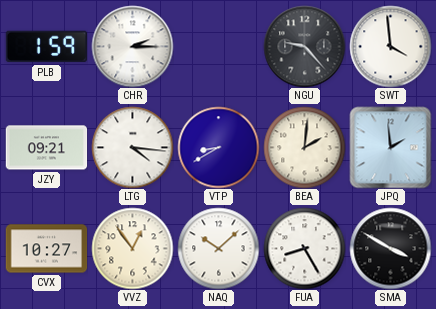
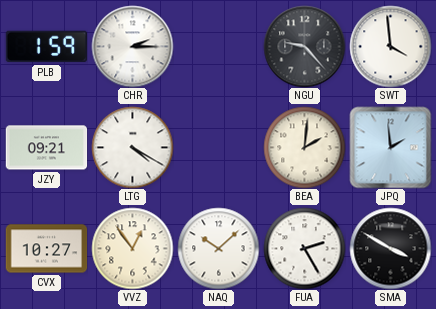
LTG: 4:16 -> 4:20 (132, 147)
VTP: 8:40 -> none (218, 147)
FUA: 8:25 -> 2:25 (304, 248)
